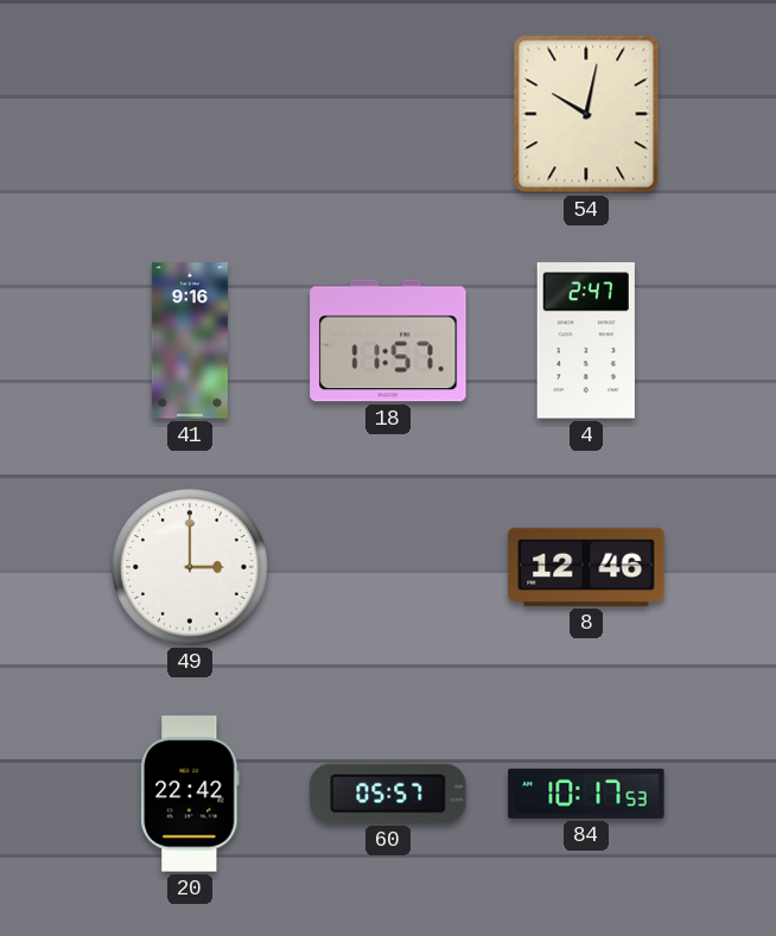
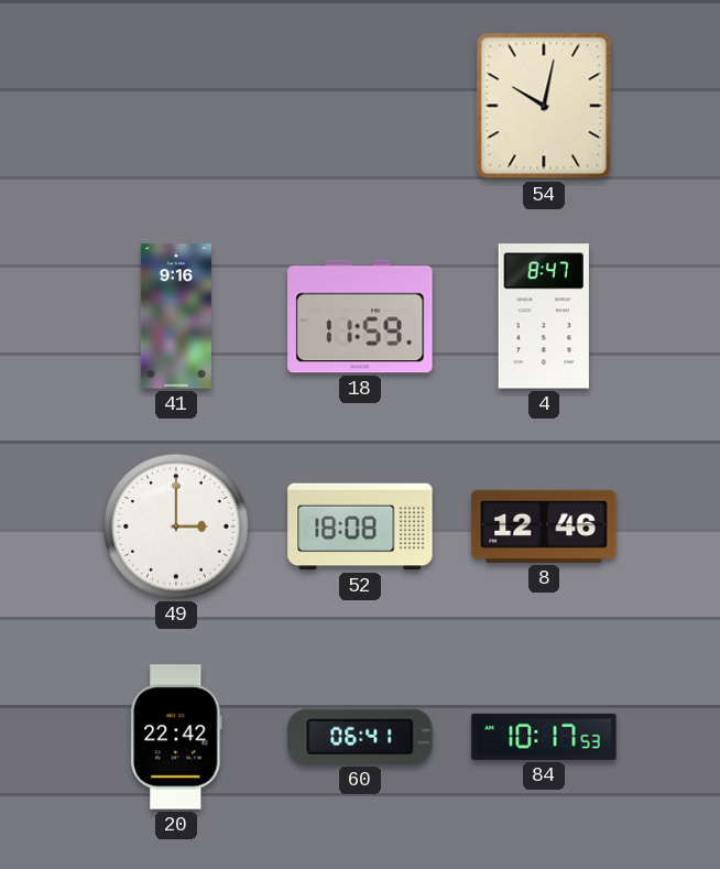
18: 11:57 -> 11:59 (360, 316)
4: 2:47 -> 8:47 (544, 316)
52: none -> 18:08 (360, 526)
60: 05:57 -> 06:41 (360, 737)
